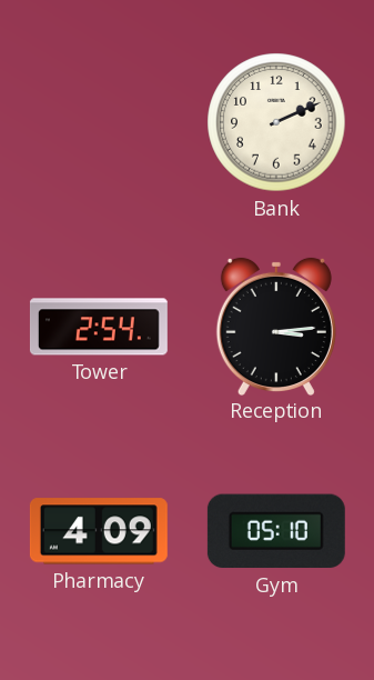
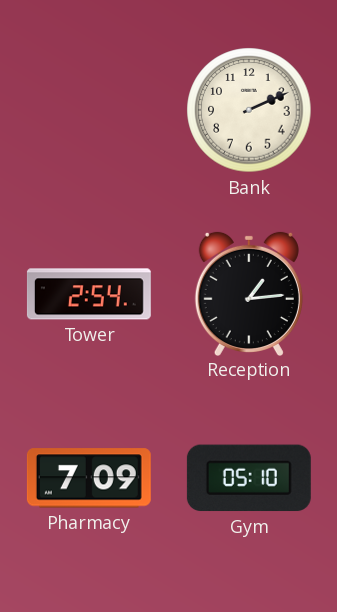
Reception: 3:14 -> 1:14 (249, 293)
Pharmacy: 4:09 -> 7:09 (89, 478)
